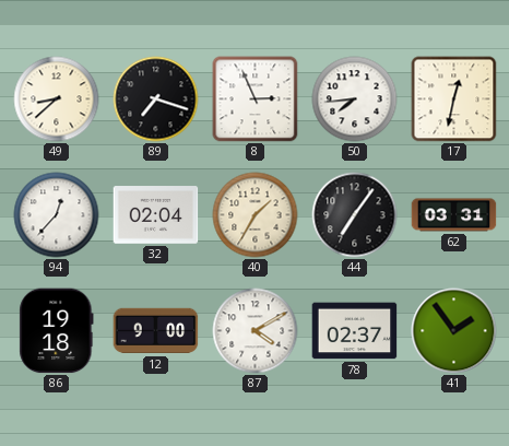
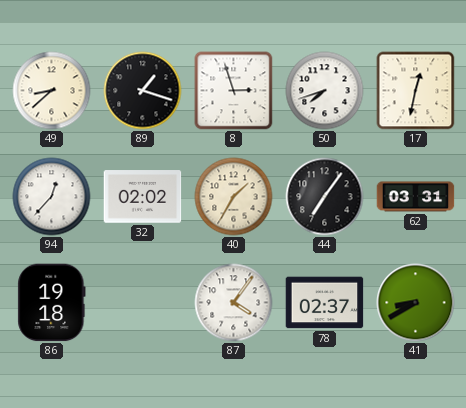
89: 7:18 -> 1:18 (143, 91)
8: 2:56 -> 2:57 (234, 91)
50: 7:44 -> 7:42 (325, 91)
32: 02:04 -> 02:02 (143, 197)
12: 9:00 -> none (156, 331)
87: 4:10 -> 4:06 (234, 303)
41: 1:54 -> 8:40 (416, 303)
